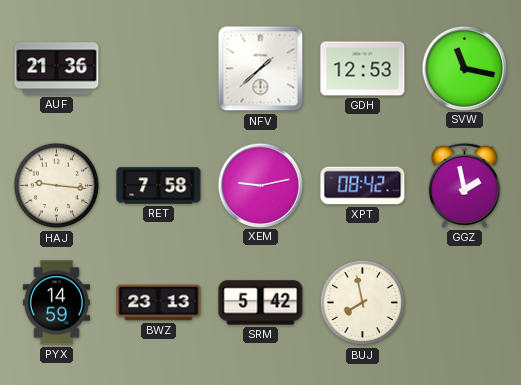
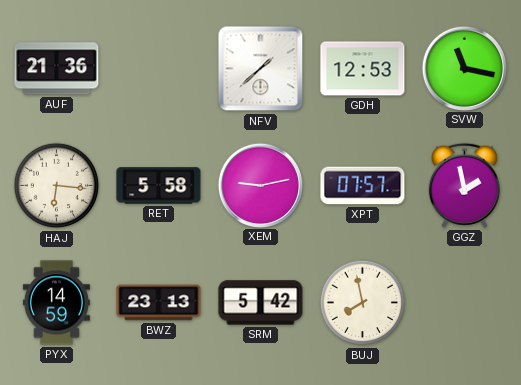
HAJ: 9:16 -> 6:16 (57, 186)
RET: 7:58 -> 5:58 (159, 186)
XPT: 08:42 -> 07:57 (363, 186)
